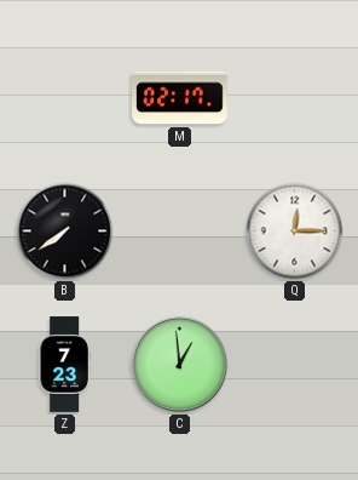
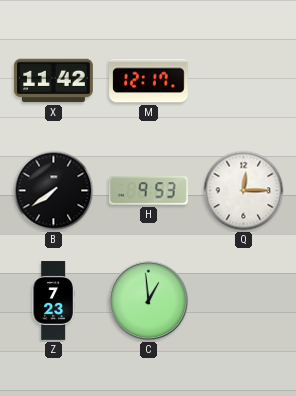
X: none -> 11:42 (54, 81)
M: 02:17 -> 12:17 (149, 81)
H: none -> 9:53 (149, 191)
